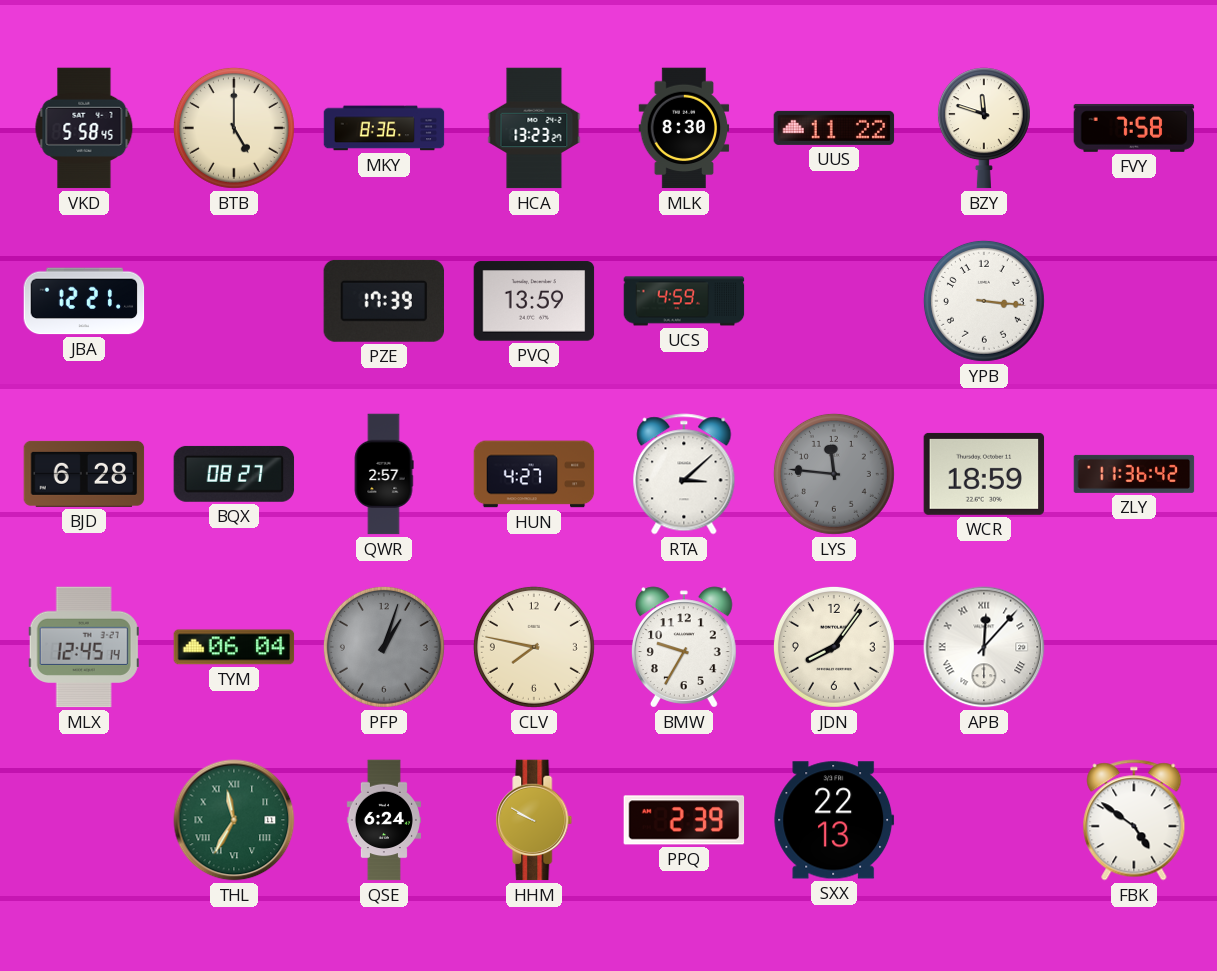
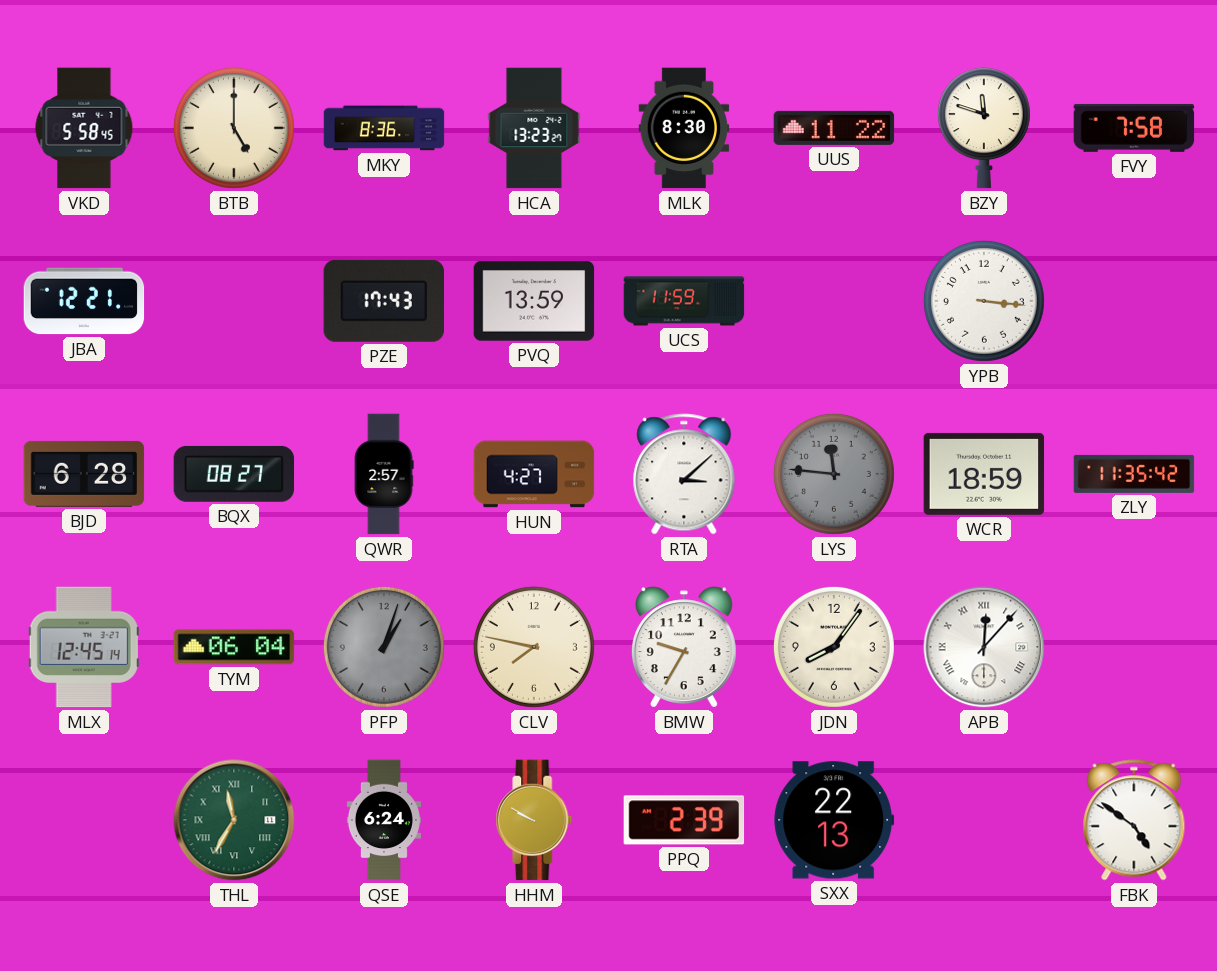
PZE: 17:39 -> 17:43 (383, 301)
UCS: 4:59 -> 11:59 (684, 301)
ZLY: 11:36 -> 11:35 (1134, 474)
